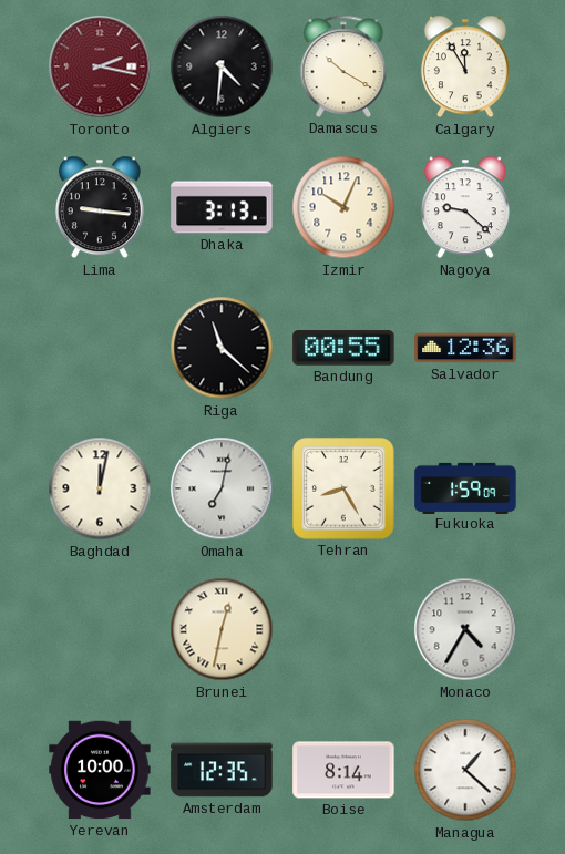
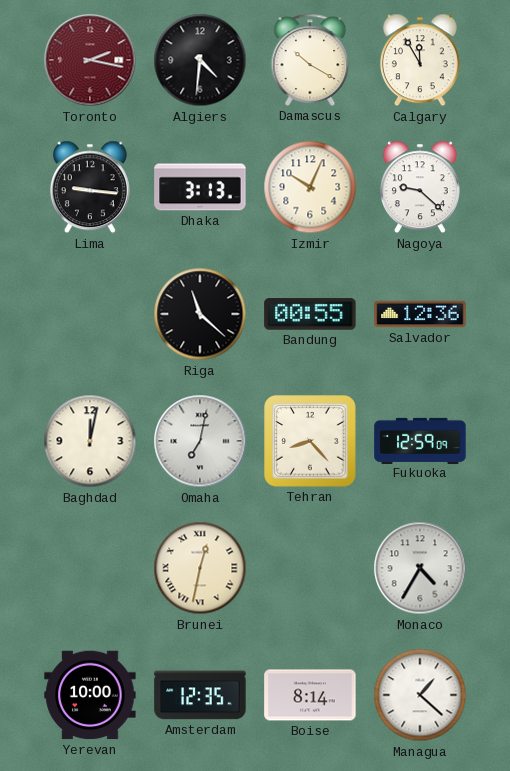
Tehran: 8:25 -> 8:23 (310, 441)
Fukuoka: 1:59 -> 12:59 (420, 440)
